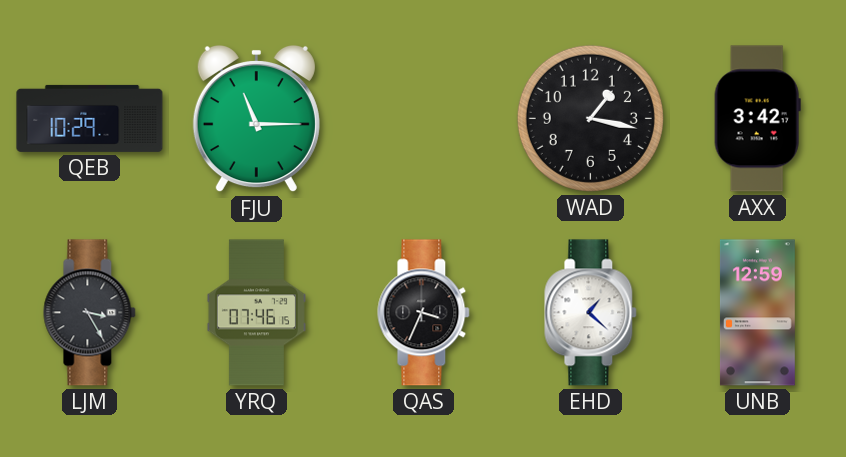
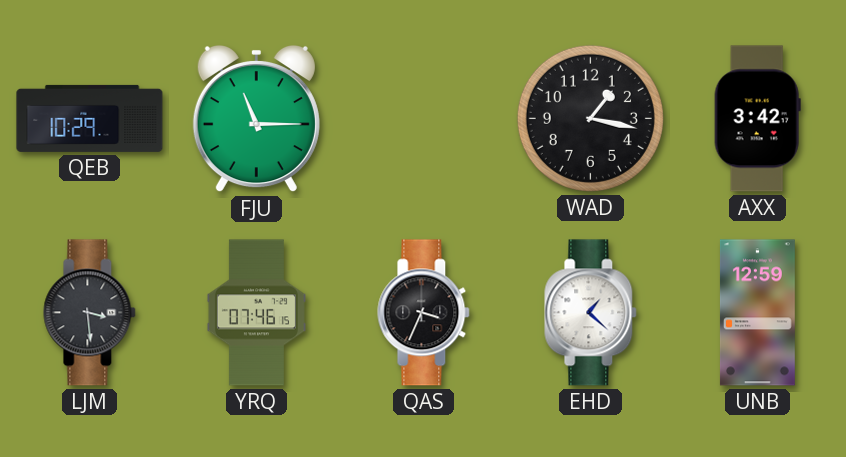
LJM: 3:25 -> 3:29 (90, 313)
